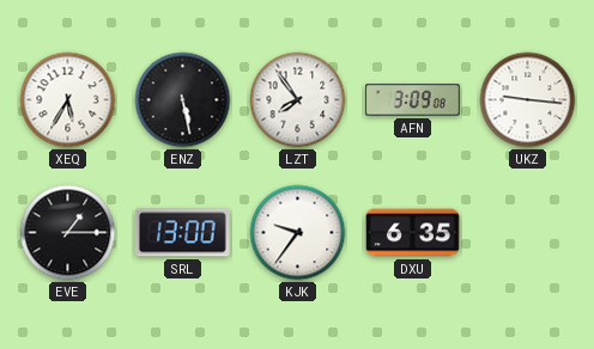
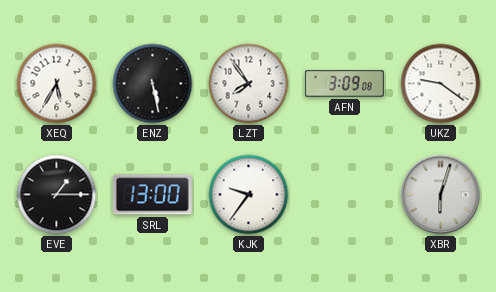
UKZ: 9:16 -> 9:21 (441, 84)
DXU: 6:35 -> none (412, 233)
XBR: none -> 6:03 (441, 195)
